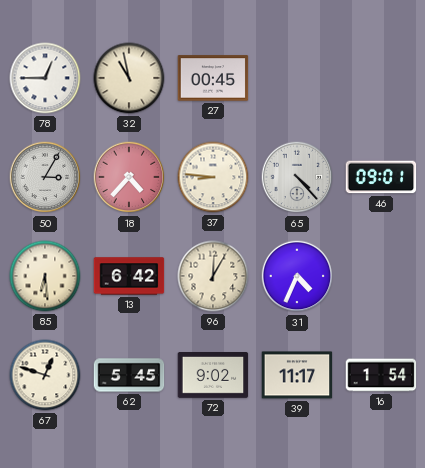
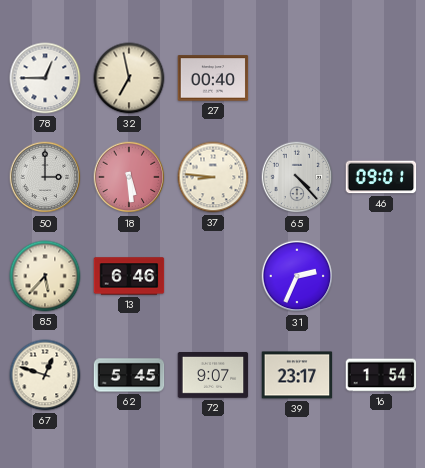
32: 10:58 -> 6:58 (129, 78)
27: 00:45 -> 00:40 (213, 78)
50: 3:05 -> 3:00 (45, 177)
18: 4:37 -> 5:29 (129, 177)
85: 6:29 -> 5:37 (45, 276)
13: 6:42 -> 6:46 (129, 276)
96: 12:05 -> none (213, 276)
31: 4:34 -> 2:34 (297, 276)
72: 9:02 -> 9:07 (213, 376)
39: 11:17 -> 23:17 (297, 375)
